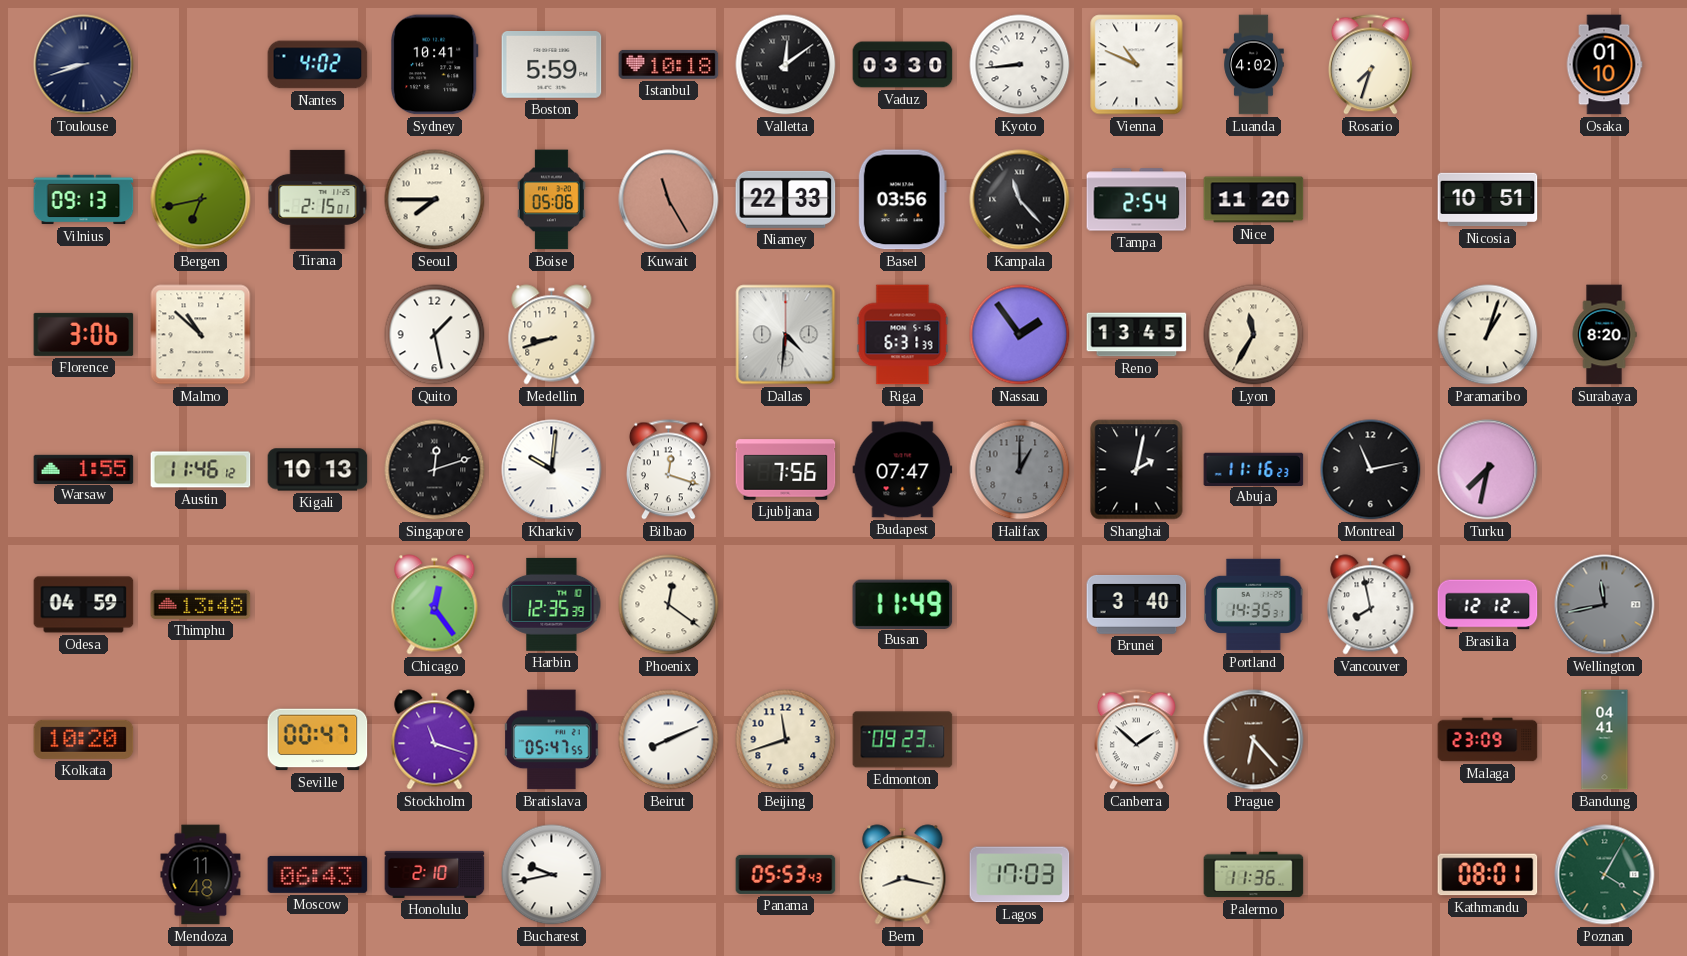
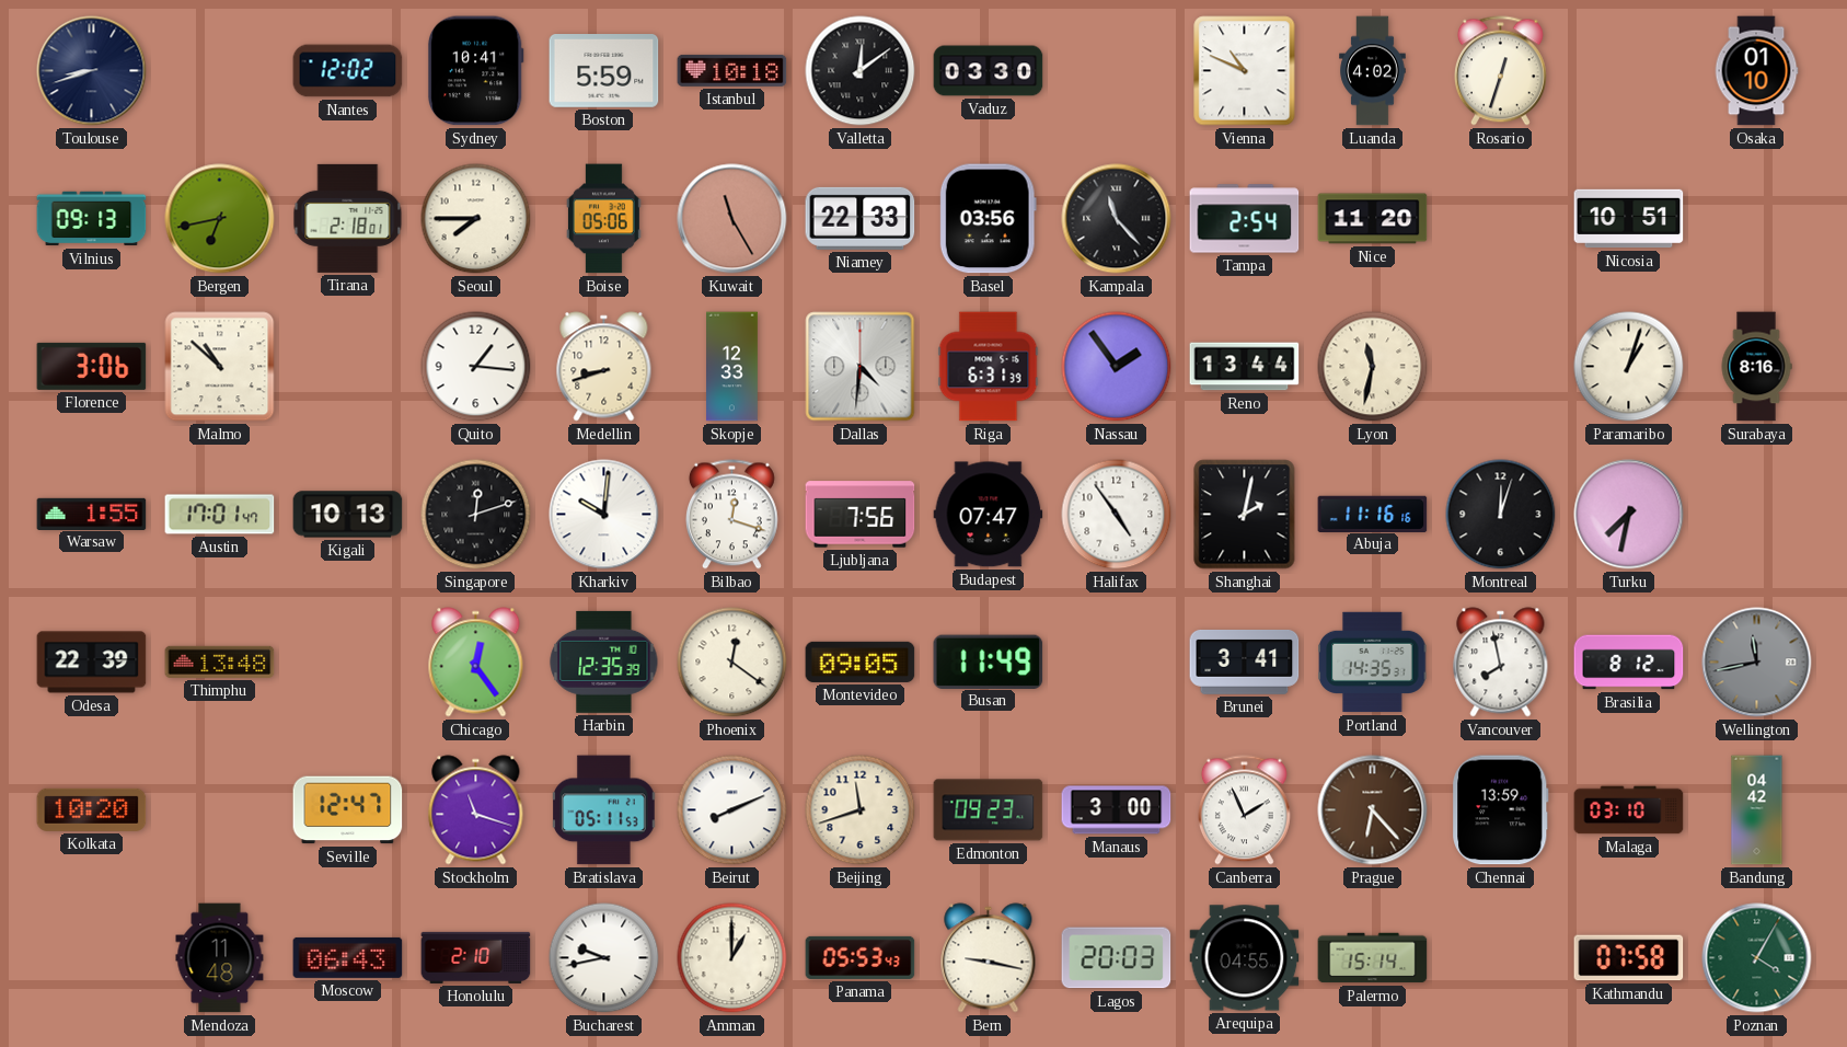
Nantes: 4:02 -> 12:02 (348, 71)
Kyoto: 8:44 -> none (1020, 65)
Rosario: 7:33 -> 12:33 (1500, 71)
Tirana: 2:15 -> 2:18 (348, 218)
Quito: 1:28 -> 1:16 (476, 367)
Skopje: none -> 12:33 (732, 367)
Reno: 13:45 -> 13:44 (1245, 367)
Lyon: 11:35 -> 11:32 (1373, 367)
Surabaya: 8:20 -> 8:16 (1756, 367)
Austin: 11:46 -> 17:01 (220, 515)
Halifax: 1:00 -> 4:54 (1117, 515)
Halifax dial: grey -> white (1117, 515)
Abuja: 11:16:23 -> 11:16:16 (1373, 514)
Montreal: 11:13 -> 12:03 (1501, 515)
Odesa: 04:59 -> 22:39 (92, 663)
Montevideo: none -> 09:05 (861, 661)
Brunei: 3:40 -> 3:41 (1245, 661)
Brasilia: 12:12 -> 8:12 (1629, 663)
Seville: 00:47 -> 12:47 (348, 810)
Bratislava: 05:47 -> 05:11 (604, 810)
Manaus: none -> 3:00 (1117, 810)
Canberra: 1:52 -> 1:56 (1244, 810)
Chennai: none -> 13:59 (1501, 810)
Malaga: 23:09 -> 03:10 (1629, 810)
Bandung: 04:41 -> 04:42 (1757, 810)
Amman: none -> 1:00 (732, 958)
Bern: 8:17 -> 9:17 (989, 958)
Lagos: 17:03 -> 20:03 (1117, 958)
Arequipa: none -> 04:55 (1245, 958)
Palermo: 11:36 -> 15:14 (1373, 958)
Kathmandu: 08:01 -> 07:58 (1629, 958)
